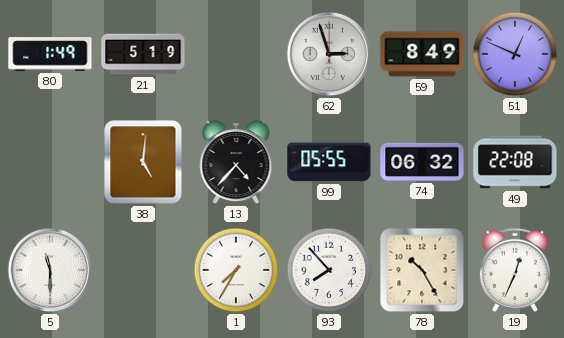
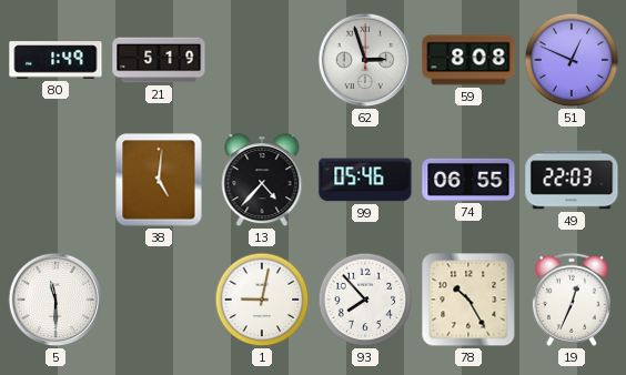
59: 8:49 -> 8:08 (468, 60)
99: 05:55 -> 05:46 (365, 180)
74: 06:32 -> 06:55 (468, 180)
49: 22:08 -> 22:03 (572, 180)
1: 7:35 -> 9:02 (262, 300)
